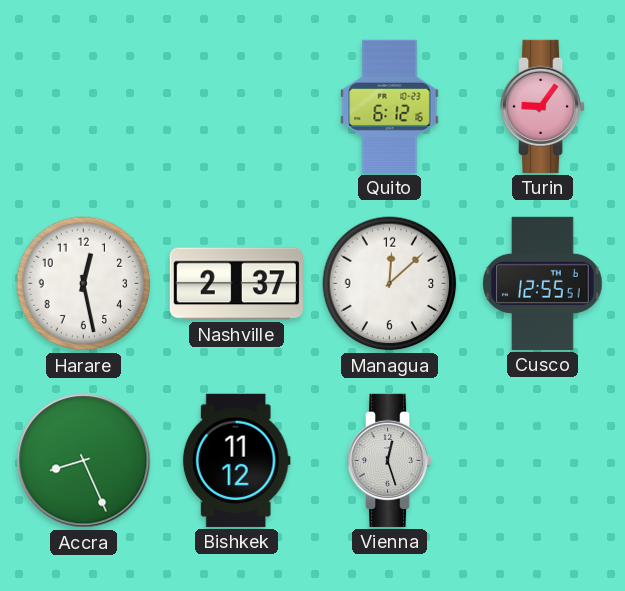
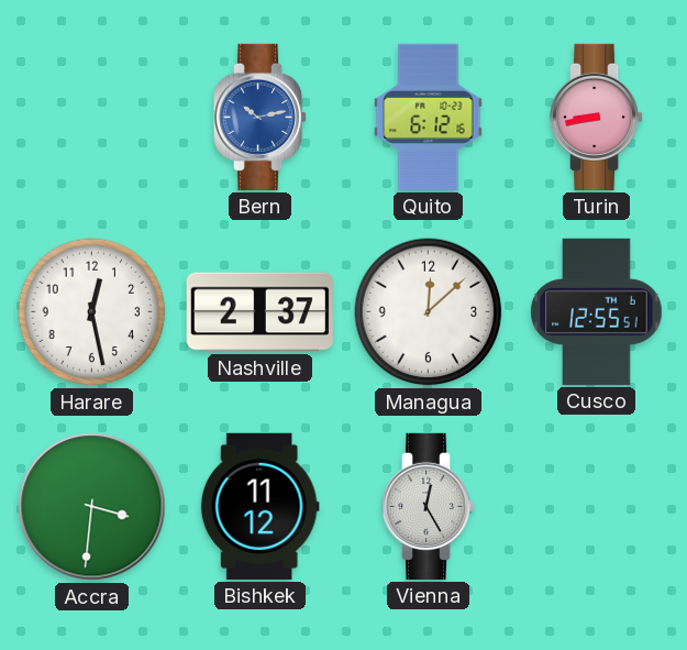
Bern: none -> 10:13 (262, 117)
Turin: 9:06 -> 8:43 (598, 117)
Accra: 8:26 -> 3:31 (92, 507)
Vienna: 12:27 -> 12:25 (430, 506)
